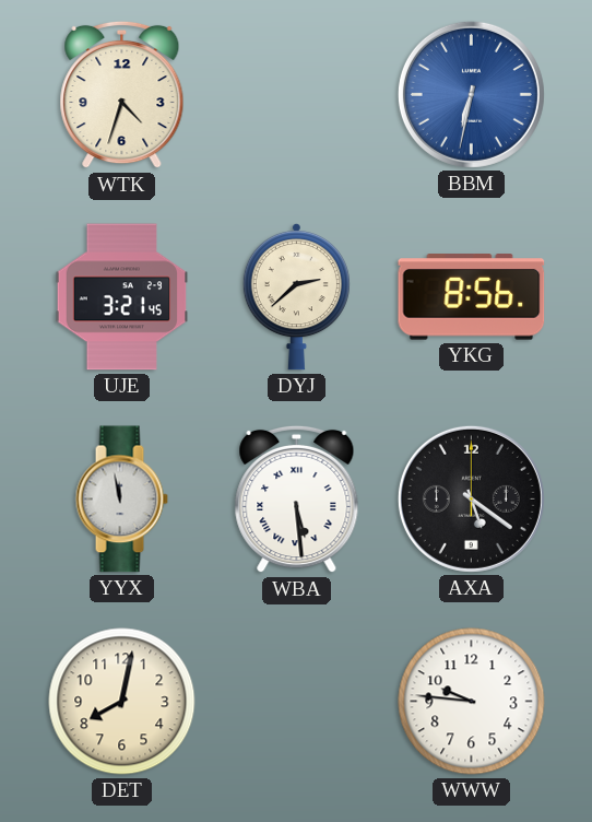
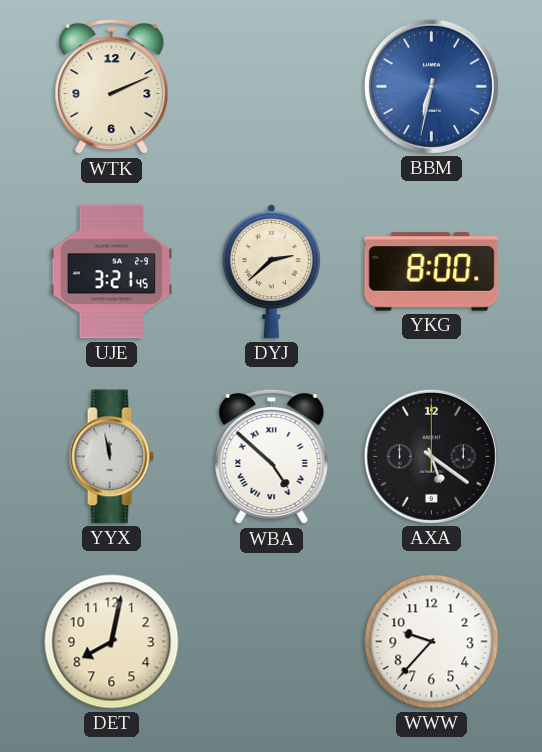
WTK: 4:33 -> 2:11 (112, 87)
YKG: 8:56 -> 8:00 (432, 272)
WBA: 5:29 -> 4:52 (272, 457)
WWW: 9:46 -> 9:37 (432, 642)
